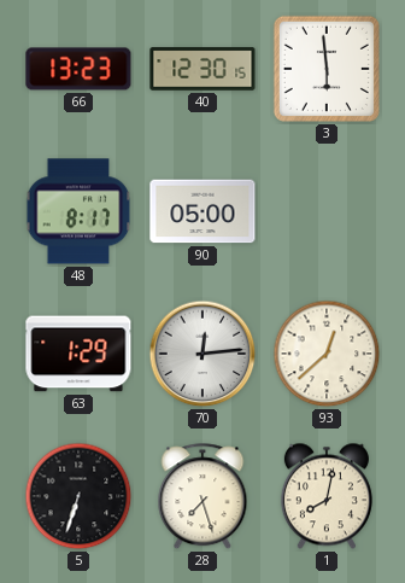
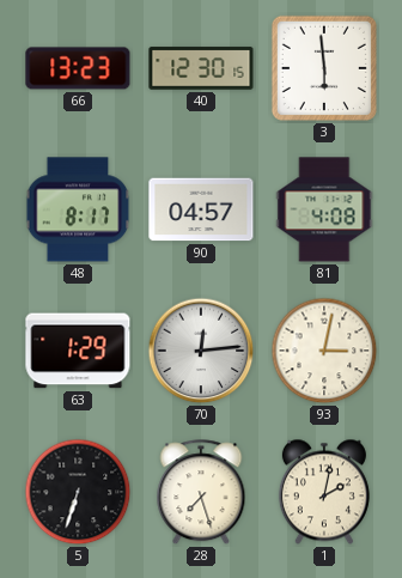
90: 05:00 -> 04:57 (201, 209)
81: none -> 4:08 (324, 209)
93: 12:38 -> 3:02 (324, 351)
1: 8:02 -> 2:02 (324, 492)
